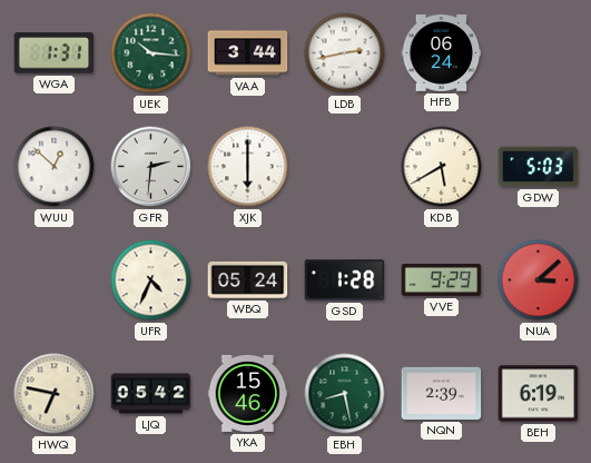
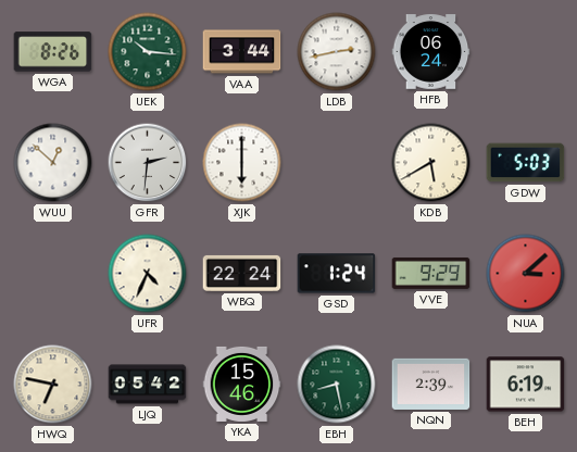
WGA: 1:31 -> 8:26 (53, 52)
WBQ: 05:24 -> 22:24 (242, 273)
GSD: 1:28 -> 1:24 (337, 274)
